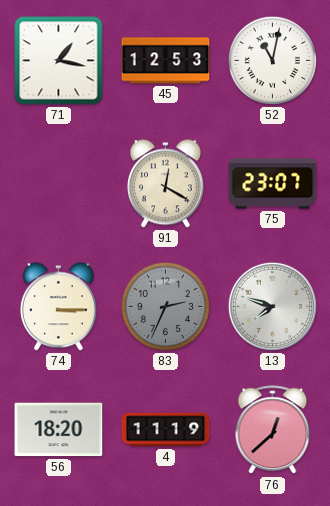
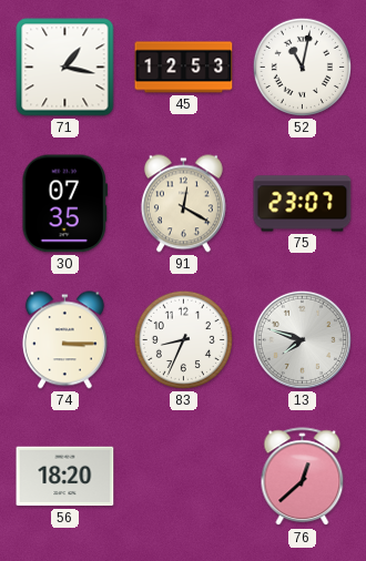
30: none -> 07:35 (64, 204)
83: 2:34 -> 8:34 (183, 339)
83 dial: grey -> white (183, 339)
4: 11:19 -> none (166, 430)
